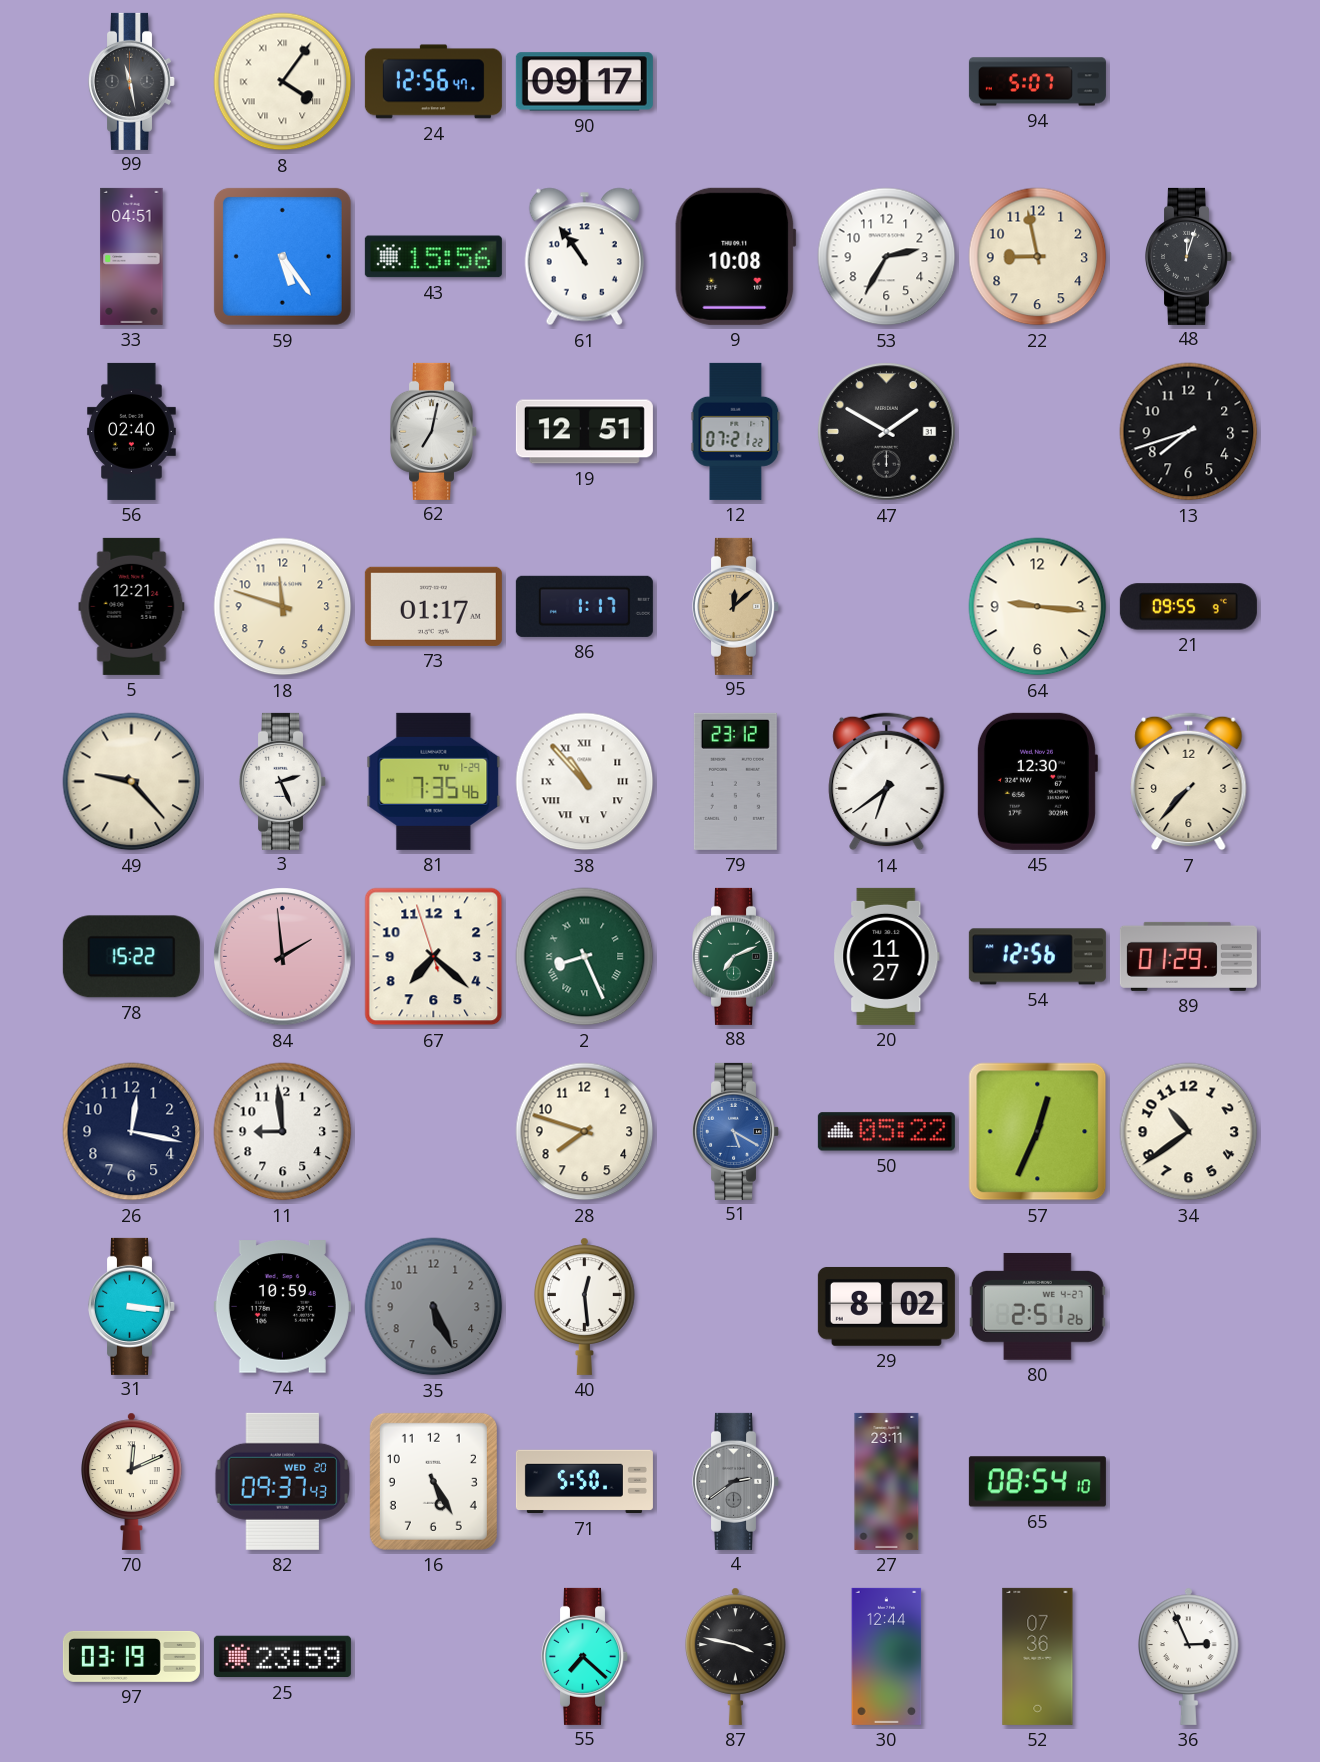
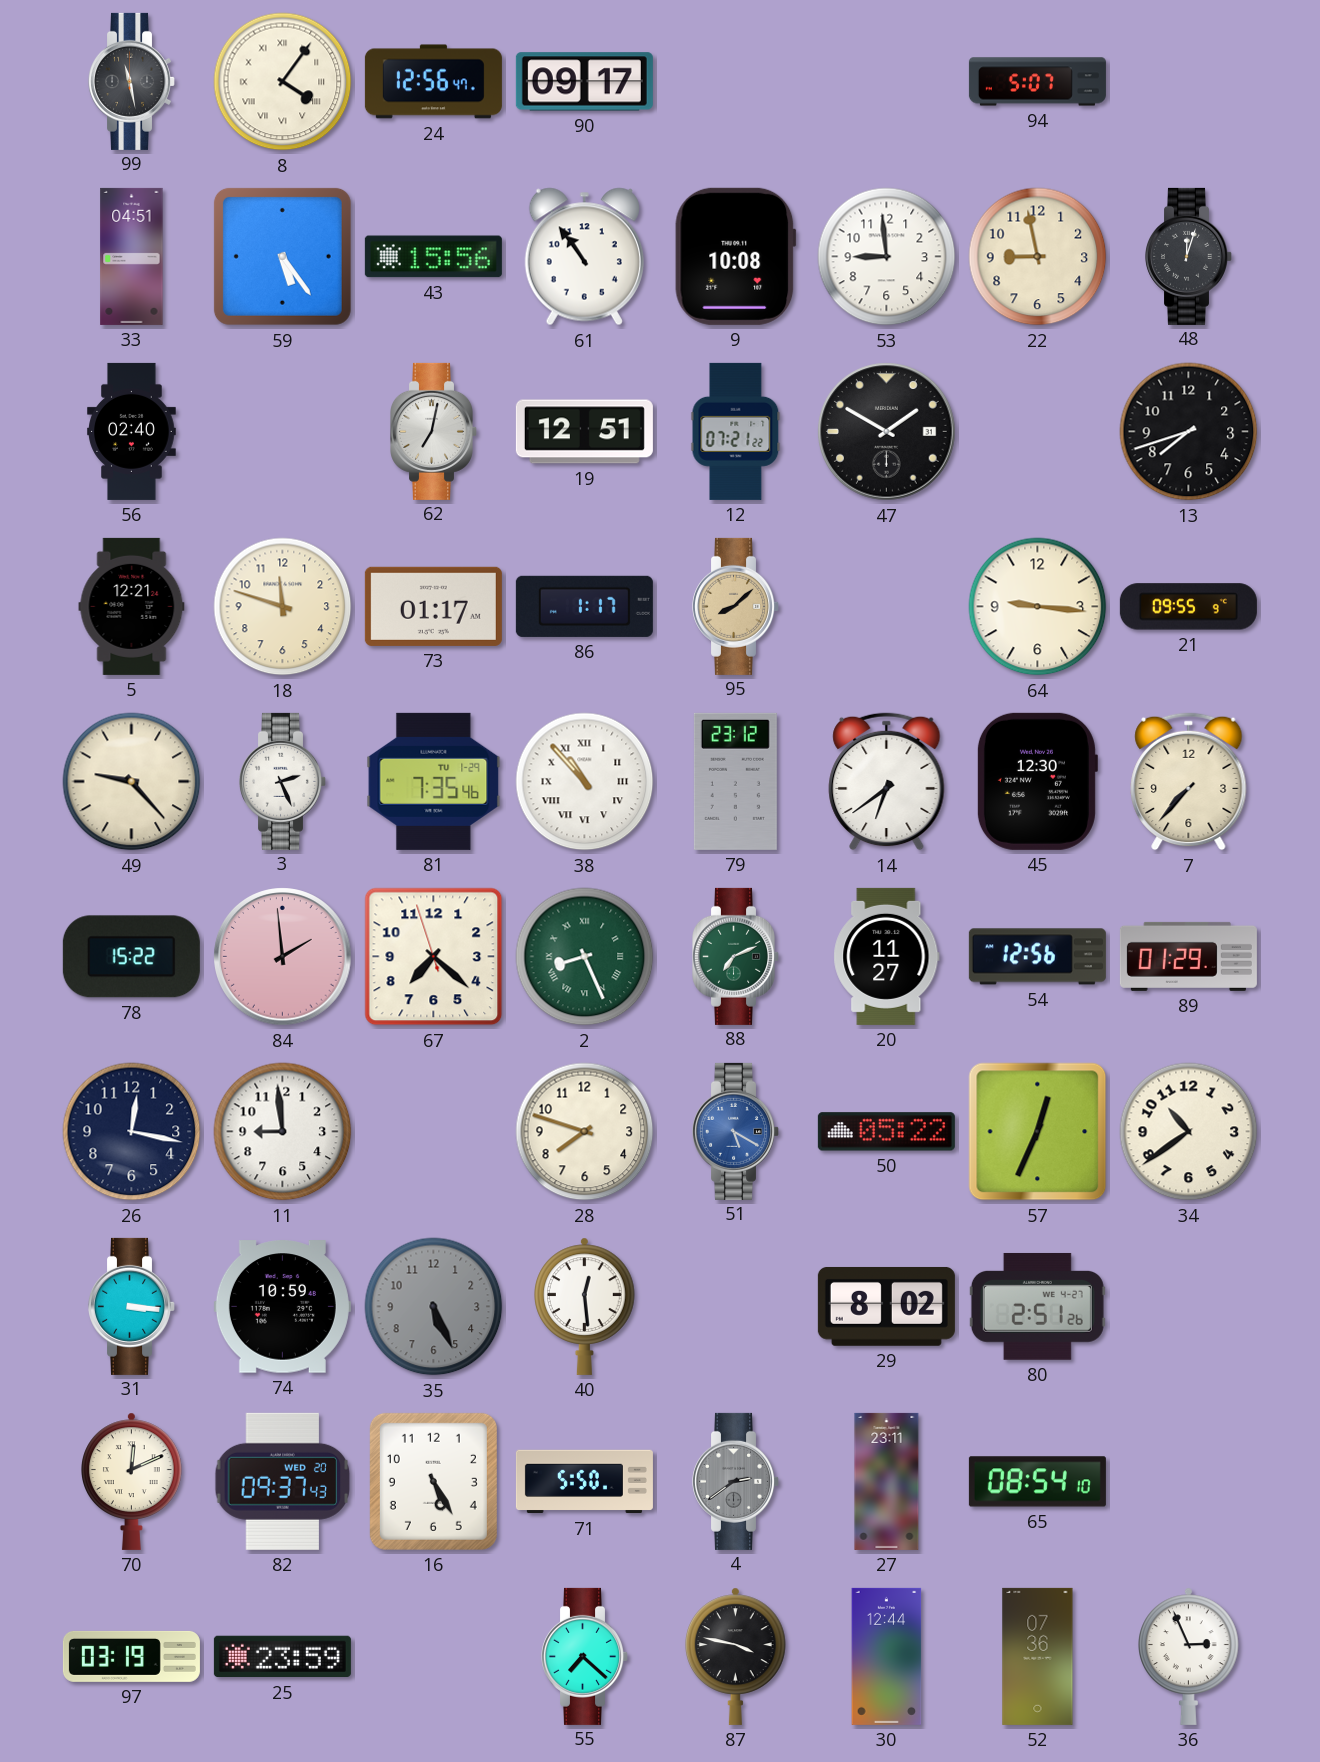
53: 2:35 -> 8:59 (887, 257)
95: 12:08 -> 8:08 (736, 606)
